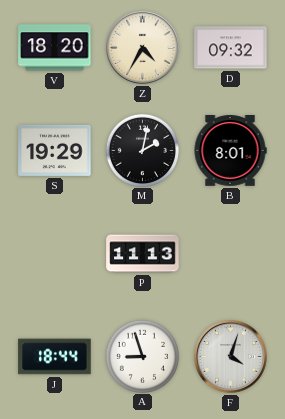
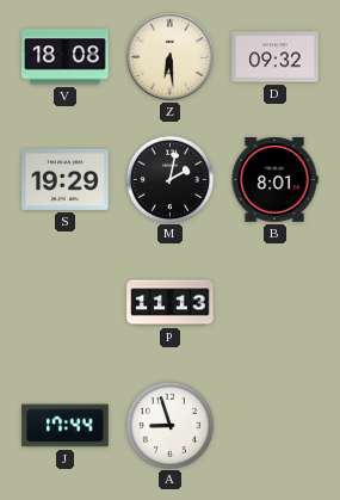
V: 18:20 -> 18:08 (66, 57)
Z: 4:35 -> 6:29 (171, 57)
J: 18:44 -> 17:44 (66, 426)
F: 4:03 -> none (231, 357)
